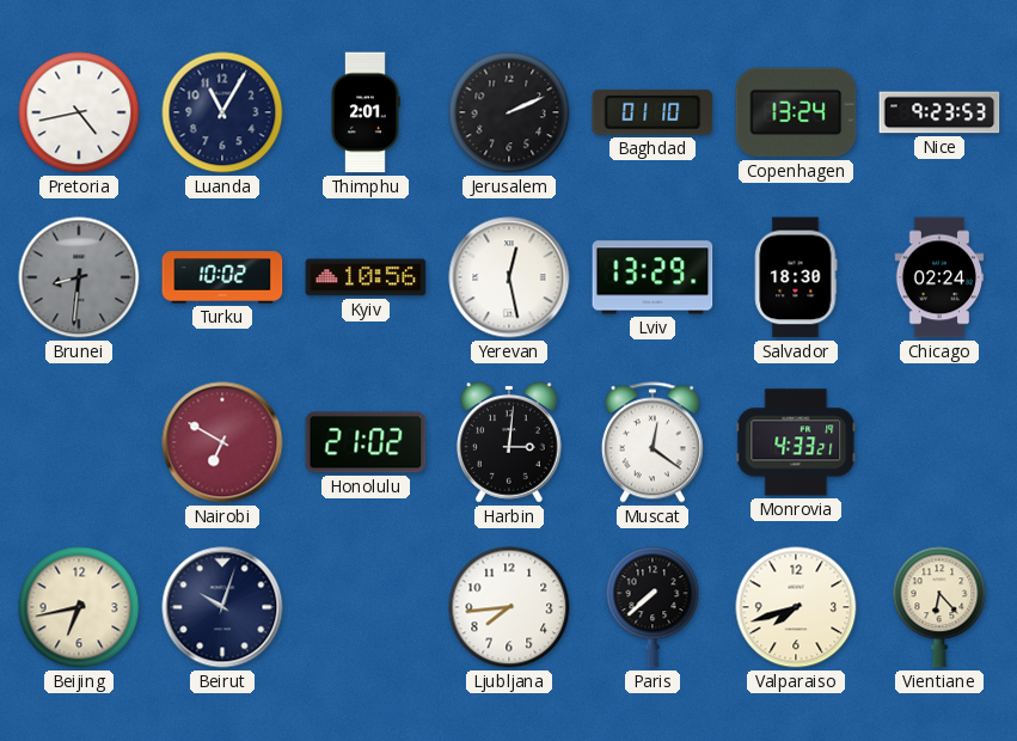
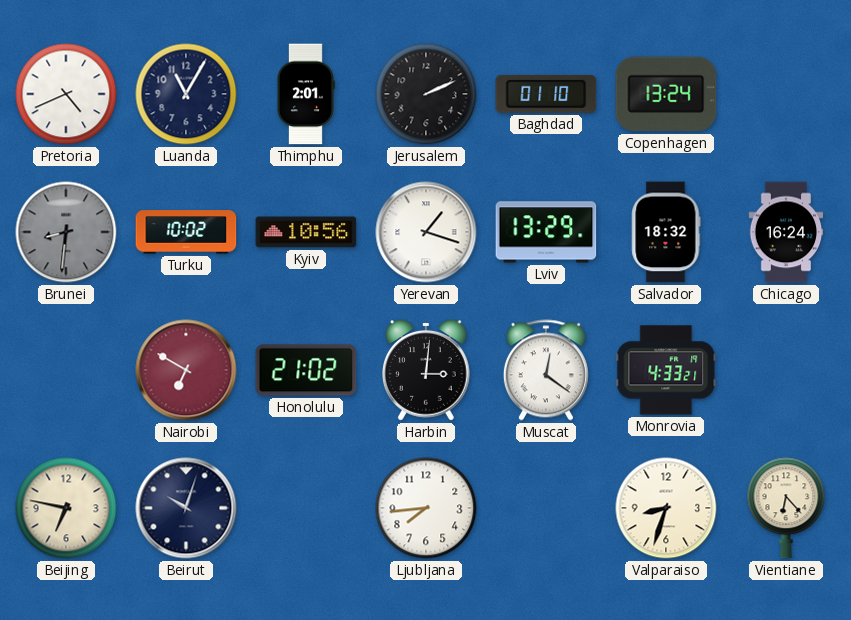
Pretoria: 4:43 -> 4:41 (66, 94)
Nice: 9:23 -> none (939, 112)
Yerevan: 12:28 -> 1:18 (426, 232)
Salvador: 18:30 -> 18:32 (666, 232)
Chicago: 02:24 -> 16:24 (786, 232)
Beijing: 6:43 -> 6:47 (66, 508)
Paris: 7:38 -> none (653, 607)
Valparaiso: 7:42 -> 8:33 (666, 508)
